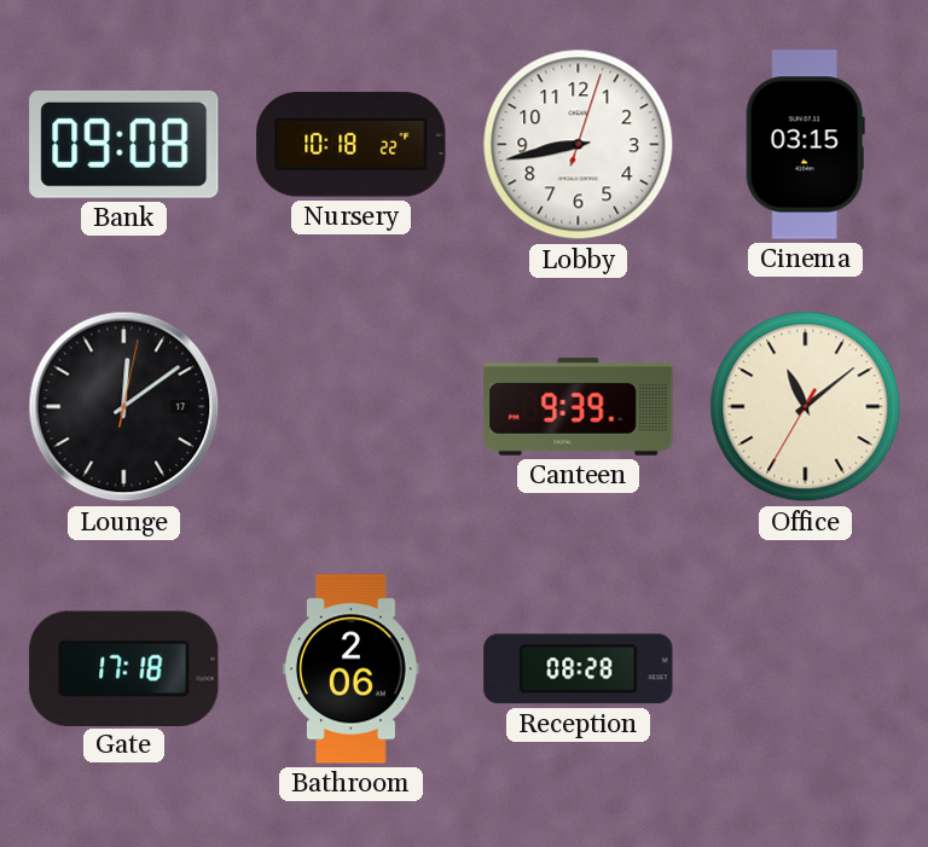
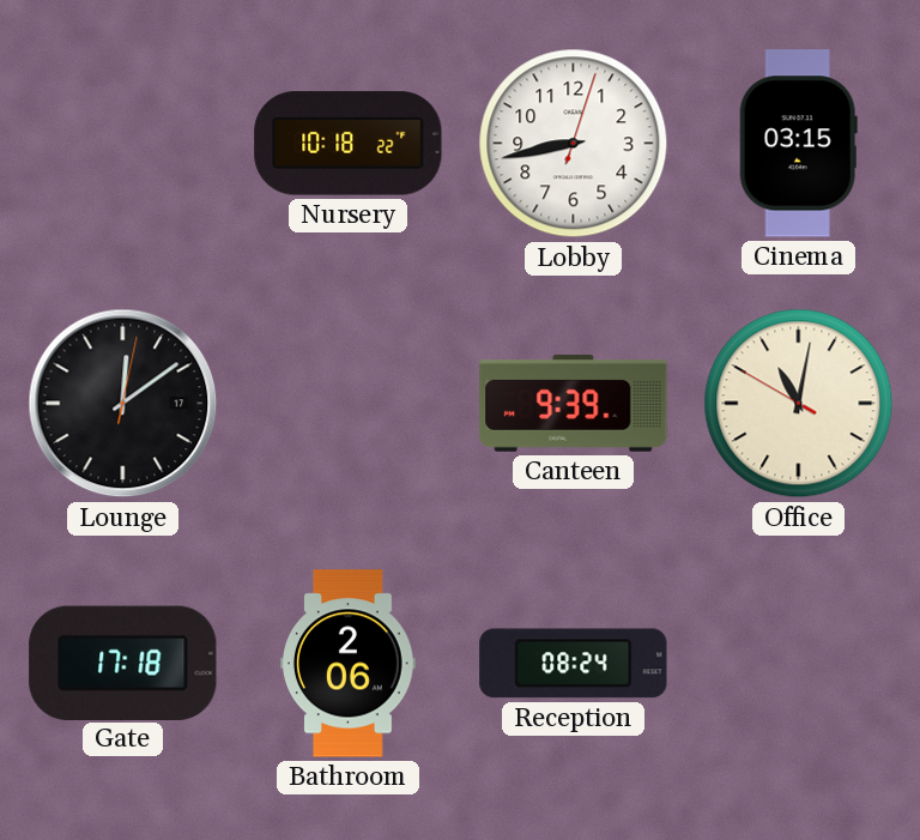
Bank: 09:08 -> none (124, 144)
Office: 11:08 -> 11:01 (799, 404)
Reception: 08:28 -> 08:24 (574, 664)
